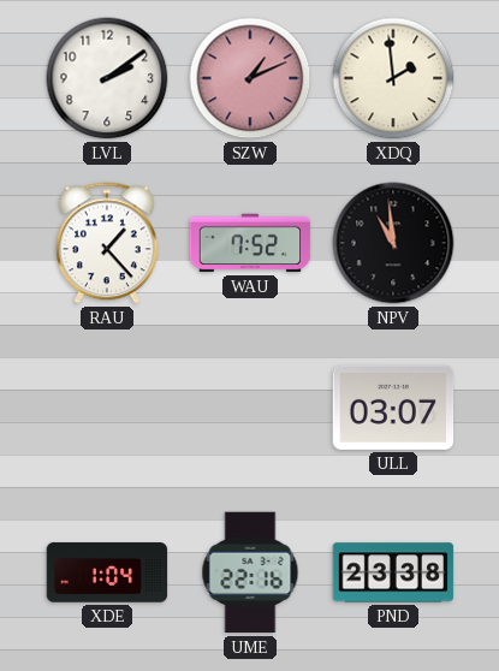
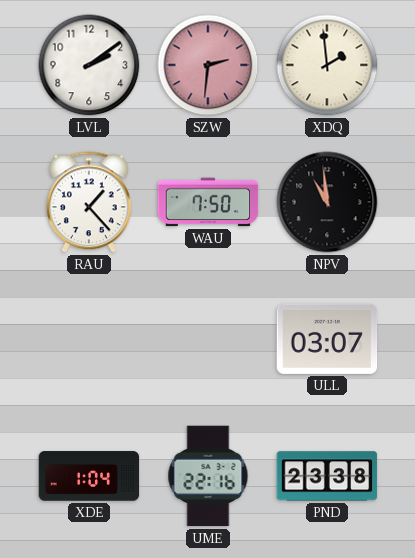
SZW: 1:11 -> 2:31 (208, 65)
WAU: 7:52 -> 7:50 (208, 202)
